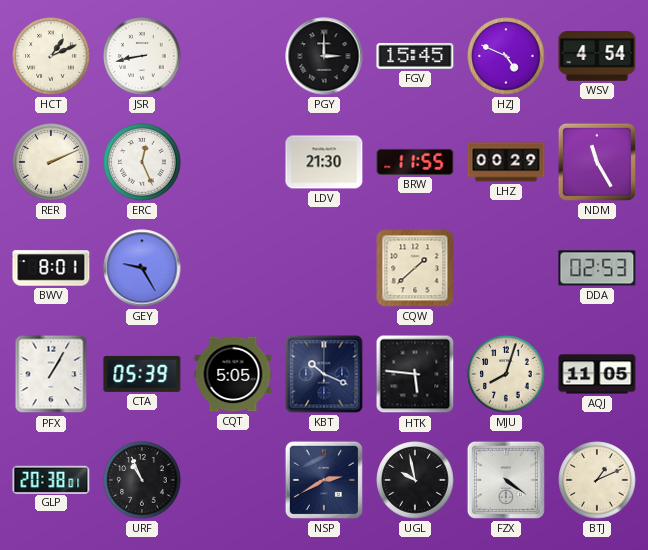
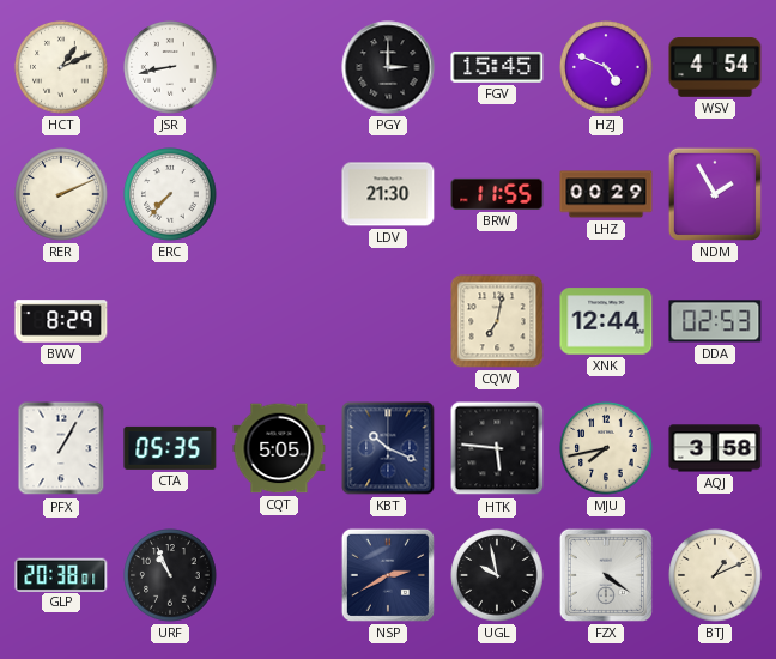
ERC: 12:26 -> 7:37 (170, 194)
NDM: 11:25 -> 1:55 (715, 194)
BWV: 8:01 -> 8:29 (61, 321)
GEY: 9:25 -> none (142, 268)
CQW: 1:38 -> 7:02 (497, 321)
XNK: none -> 12:44 (606, 321)
CTA: 05:39 -> 05:35 (170, 448)
MJU: 8:03 -> 7:43 (606, 448)
AQJ: 11:05 -> 3:58 (715, 448)
